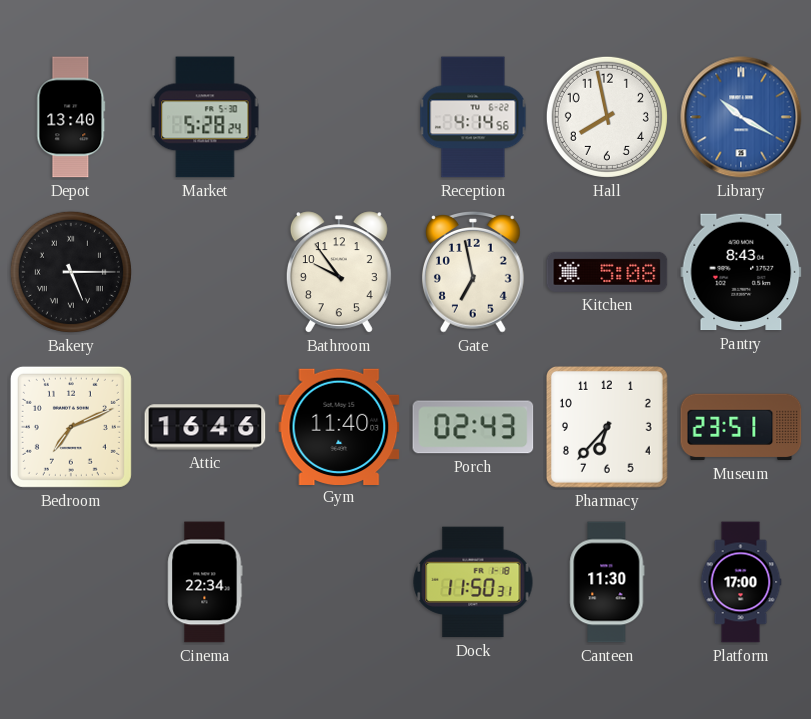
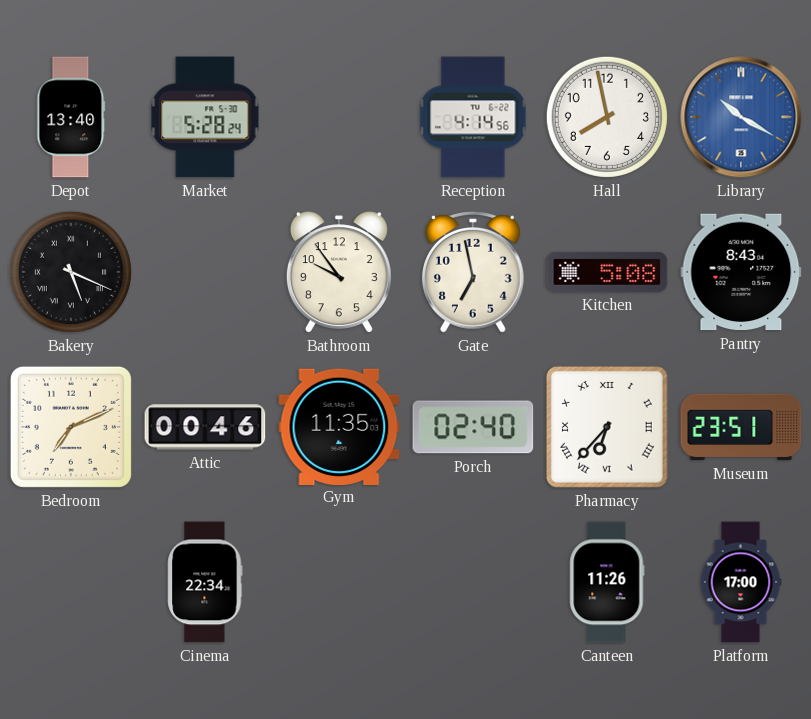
Bakery: 5:15 -> 5:19 (71, 272)
Attic: 16:46 -> 00:46 (205, 427)
Gym: 11:40 -> 11:35 (339, 426)
Porch: 02:43 -> 02:40 (473, 427)
Pharmacy numerals: Arabic -> Roman (607, 427)
Dock: 11:50 -> none (473, 582)
Canteen: 11:30 -> 11:26 (607, 582)
